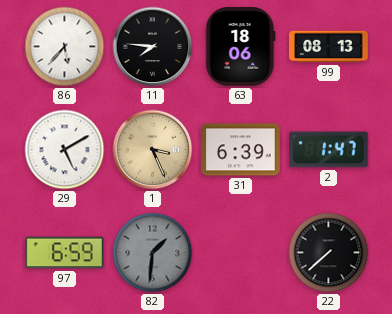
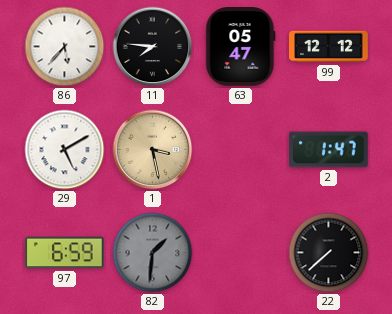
63: 18:06 -> 05:47 (241, 47)
99: 08:13 -> 12:12 (329, 47)
1: 3:26 -> 3:28 (153, 150)
31: 6:39 -> none (241, 150)
